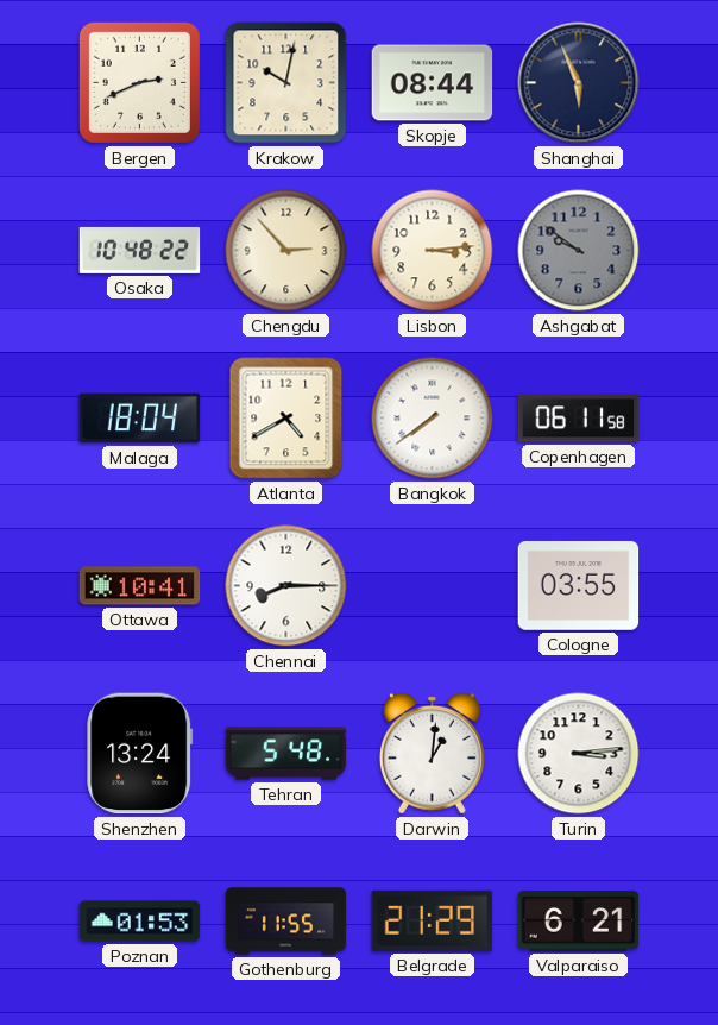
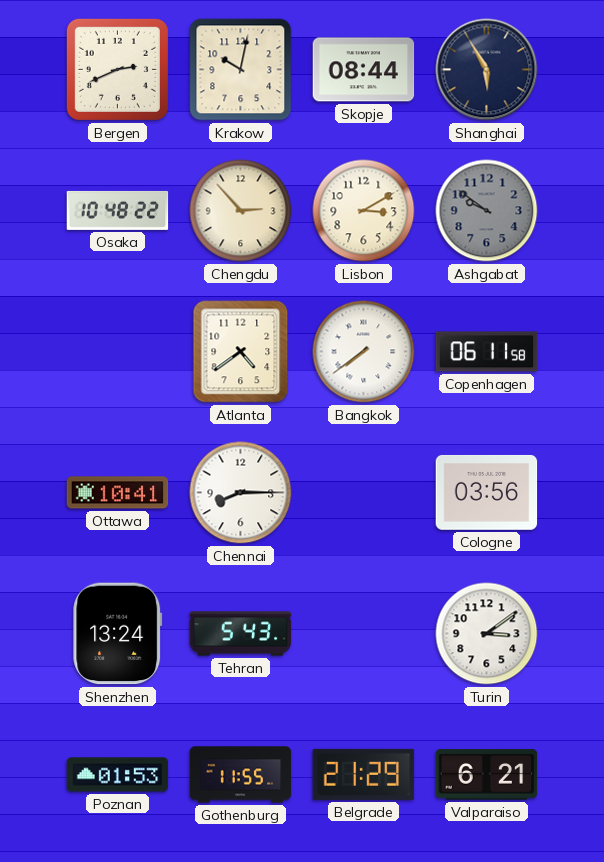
Shanghai: 5:56 -> 5:55 (487, 70)
Lisbon: 3:14 -> 3:10 (364, 211)
Malaga: 18:04 -> none (140, 419)
Atlanta: 4:40 -> 4:39 (241, 352)
Cologne: 03:55 -> 03:56 (487, 492)
Tehran: 5:48 -> 5:43 (241, 634)
Darwin: 1:01 -> none (432, 753)
Turin: 3:14 -> 3:09 (487, 634)
